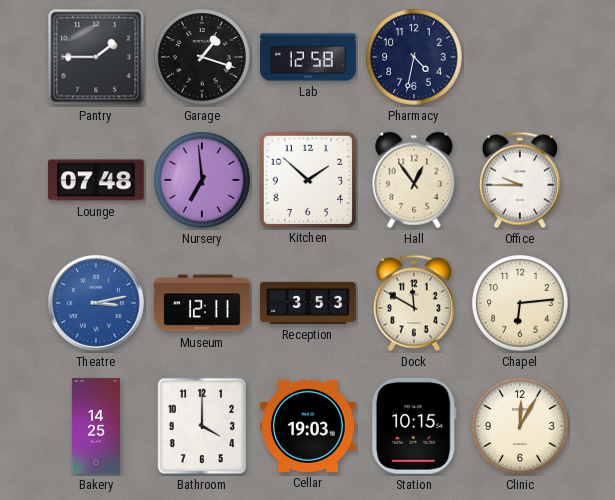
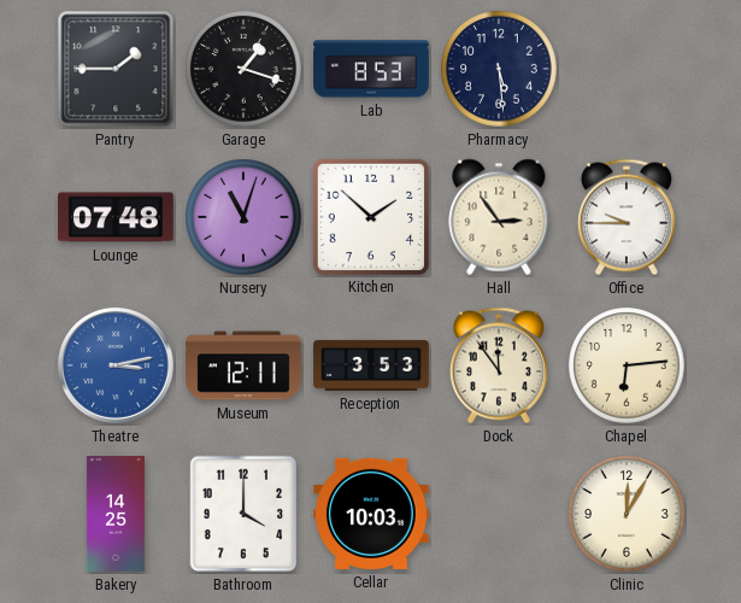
Lab: 12:58 -> 8:53 (371, 69)
Pharmacy: 4:32 -> 5:29 (499, 69)
Nursery: 6:59 -> 11:03 (243, 217)
Hall: 12:54 -> 2:54 (499, 217)
Dock: 11:50 -> 11:54 (499, 365)
Cellar: 19:03 -> 10:03 (372, 514)
Station: 10:15 -> none (414, 427)
